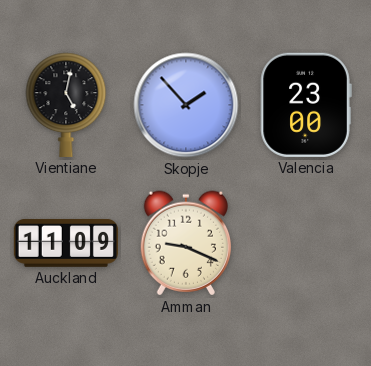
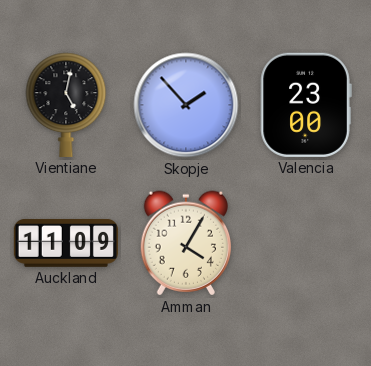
Amman: 9:19 -> 4:05 (185, 243)
